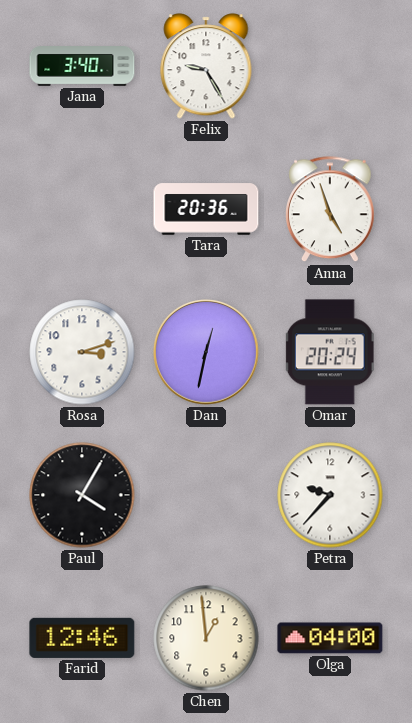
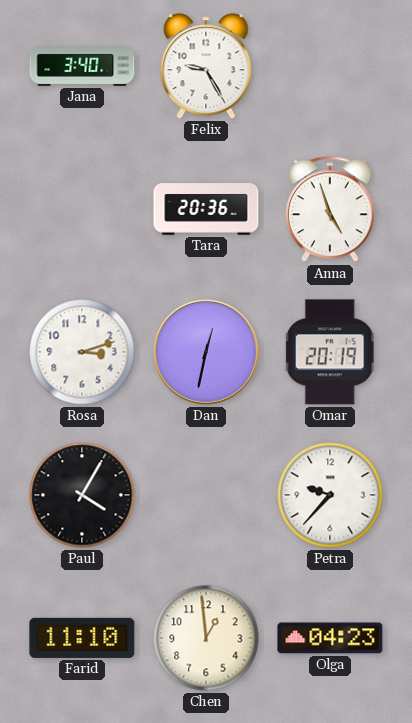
Omar: 20:24 -> 20:19 (330, 352)
Farid: 12:46 -> 11:10 (82, 638)
Olga: 04:00 -> 04:23 (330, 638)
